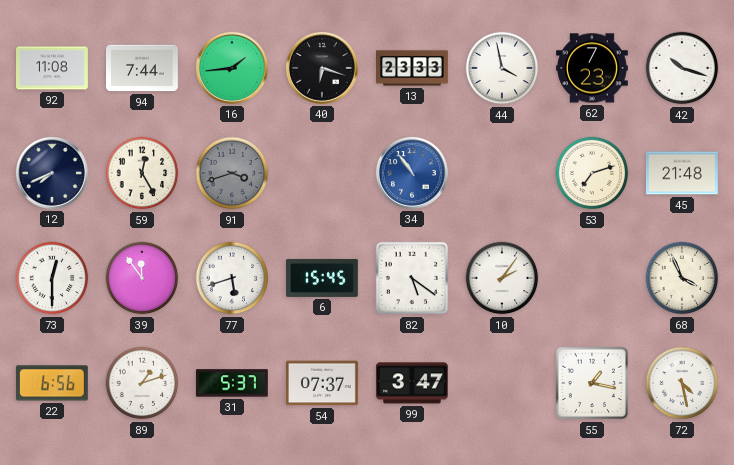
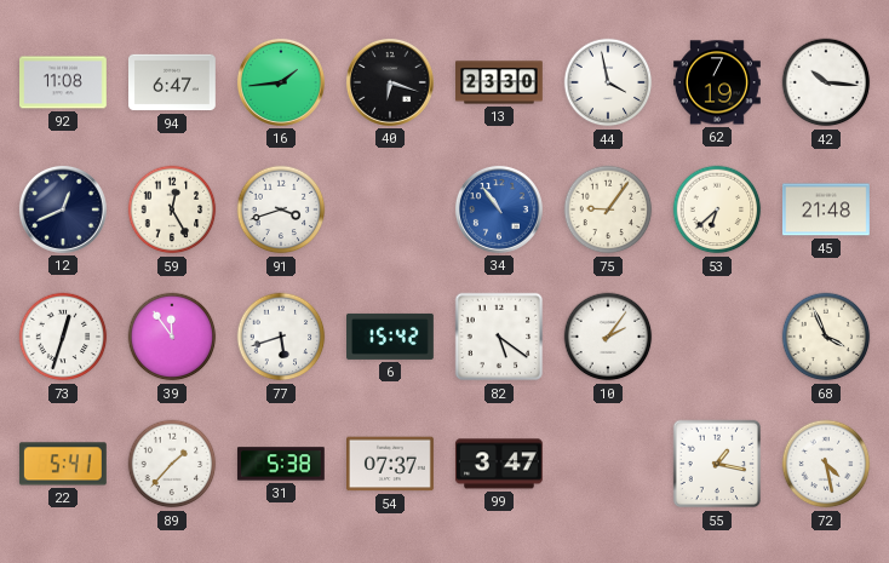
94: 7:44 -> 6:47 (173, 82)
13: 23:33 -> 23:30 (500, 82)
62: 7:23 -> 7:19 (718, 82)
42: 10:18 -> 10:16 (826, 82)
12: 7:41 -> 12:41 (63, 209)
91 dial: grey -> white (281, 209)
75: none -> 9:06 (608, 209)
53: 7:12 -> 6:38 (717, 209)
73: 12:30 -> 12:33 (63, 337)
6: 15:45 -> 15:42 (391, 337)
22: 6:56 -> 5:41 (63, 464)
89: 1:12 -> 1:37 (172, 464)
31: 5:37 -> 5:38 (281, 464)
